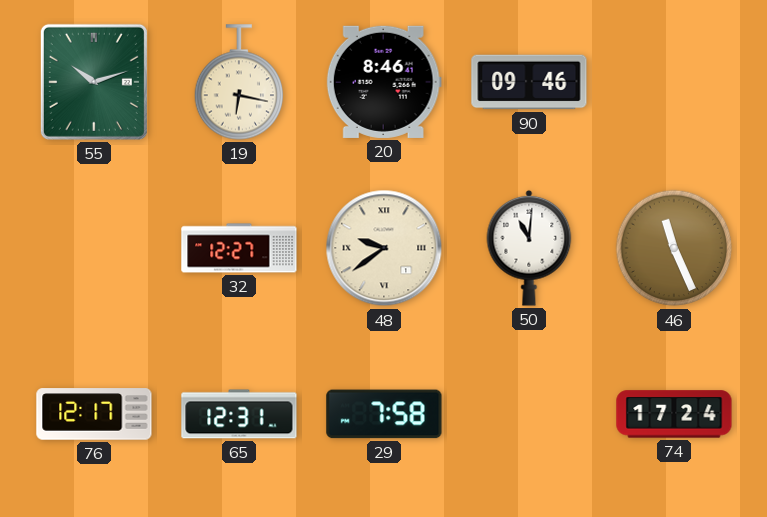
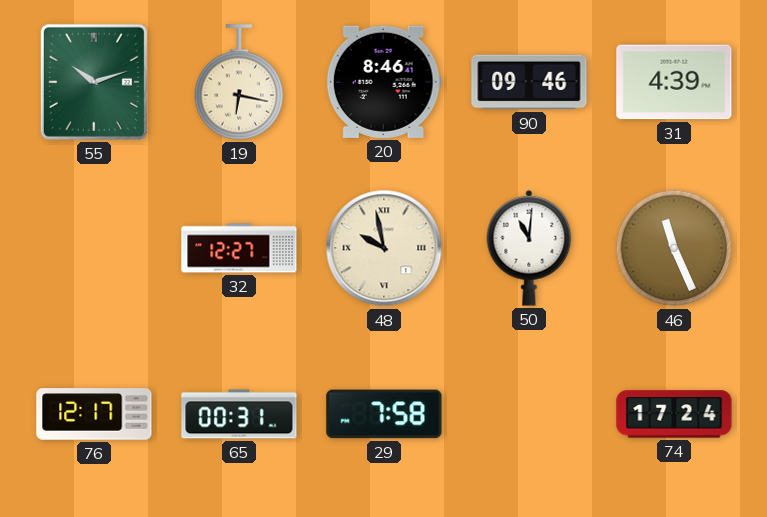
31: none -> 4:39 (674, 82)
48: 9:39 -> 9:58 (384, 248)
65: 12:31 -> 00:31 (239, 414)
